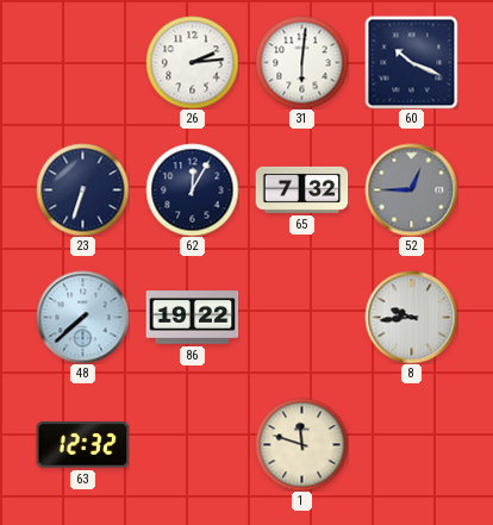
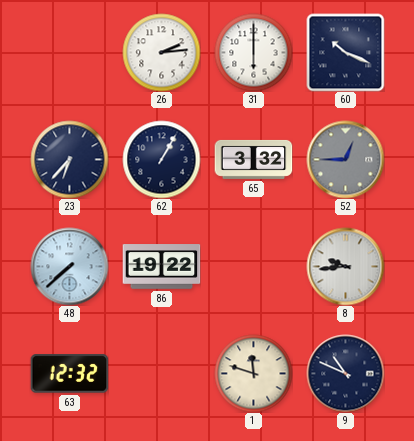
31: 6:01 -> 6:00 (253, 52)
23: 6:33 -> 6:37 (69, 159)
62: 12:05 -> 1:05 (161, 159)
65: 7:32 -> 3:32 (253, 159)
9: none -> 10:49 (345, 373)
